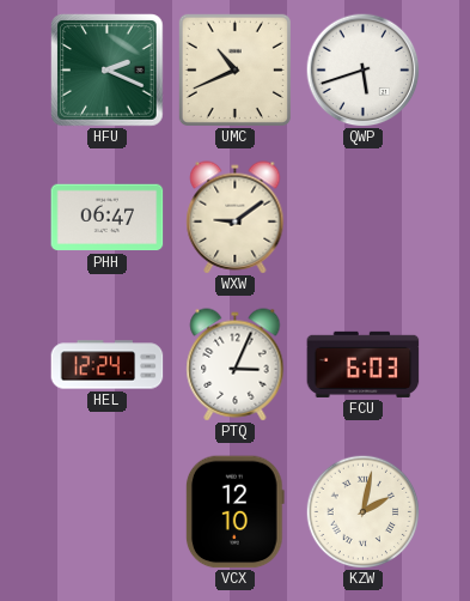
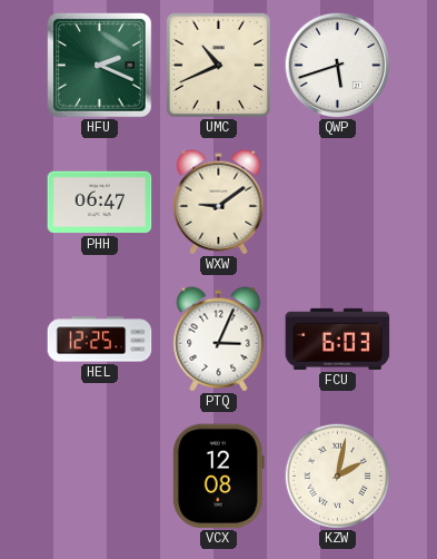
HEL: 12:24 -> 12:25 (100, 340)
VCX: 12:10 -> 12:08 (218, 477)
